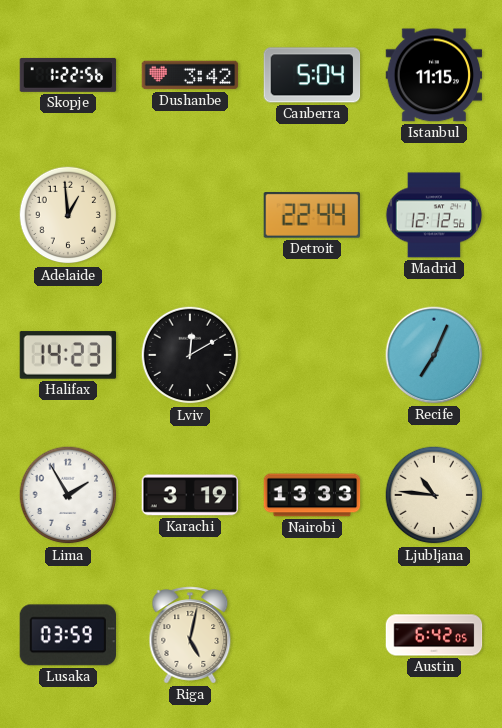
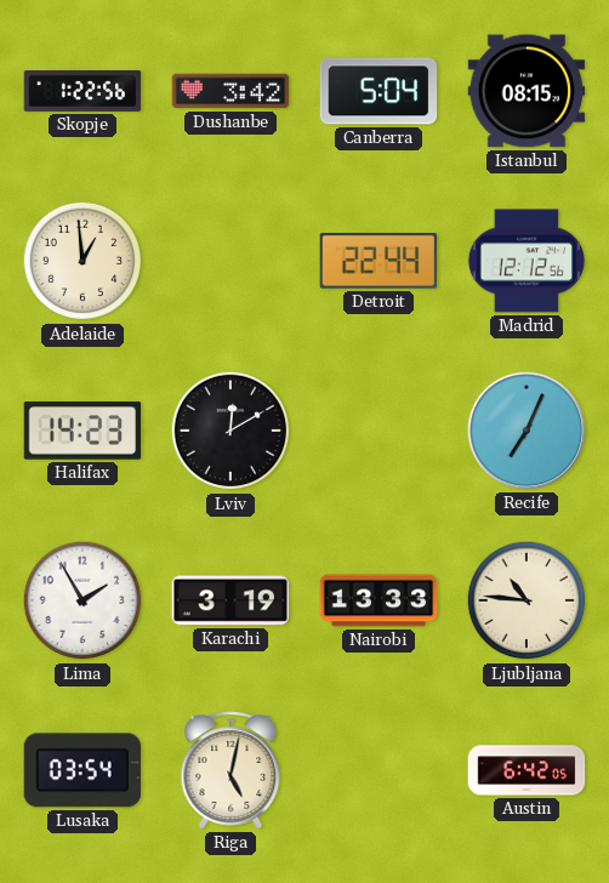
Istanbul: 11:15 -> 08:15 (527, 91)
Lusaka: 03:59 -> 03:54 (81, 770)
